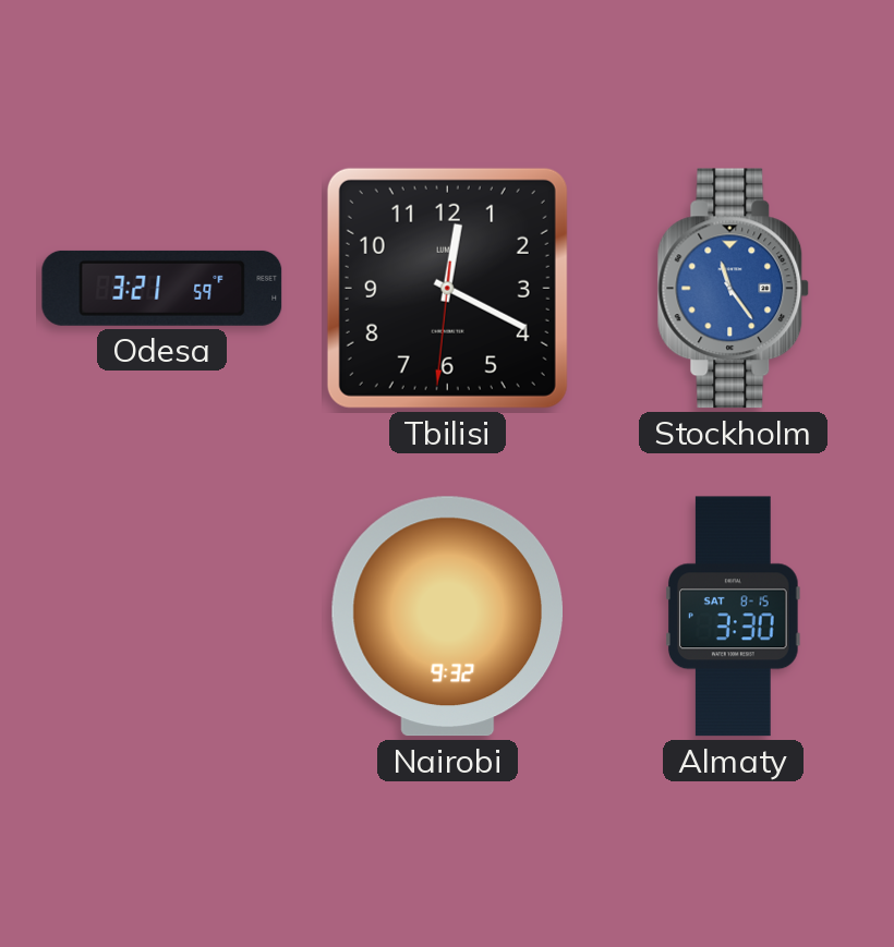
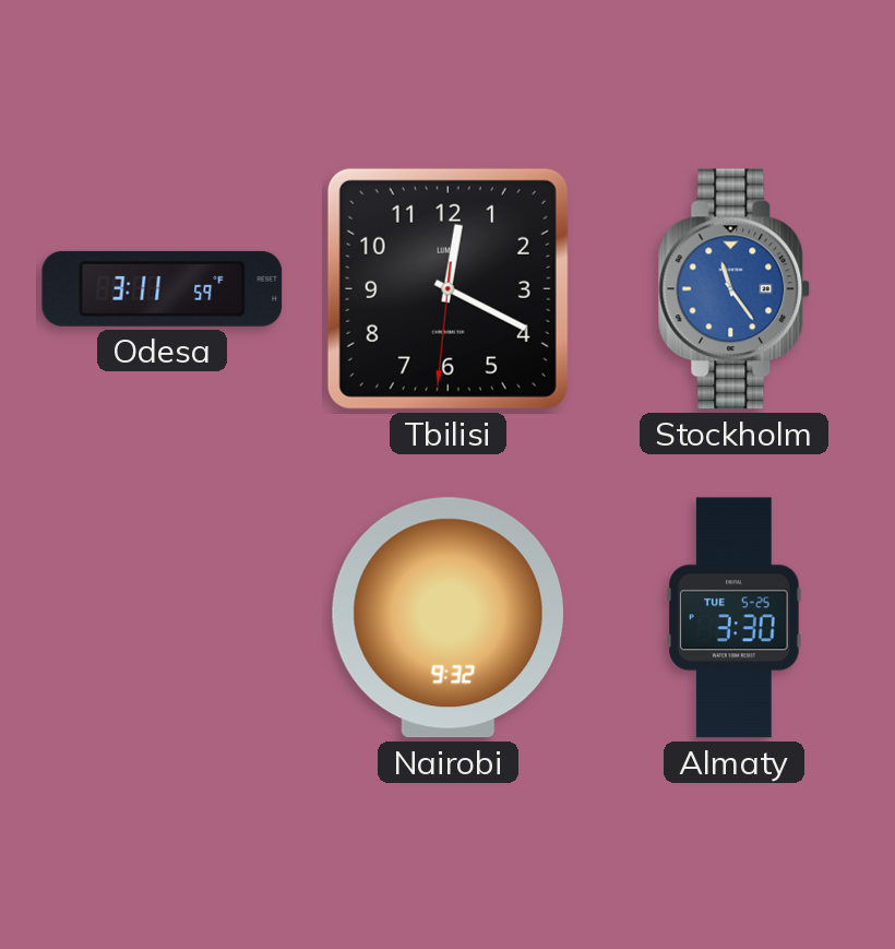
Odesa: 3:21 -> 3:11 (163, 288)
Almaty date: SAT 8-15 -> TUE 5-25 (735, 618)
